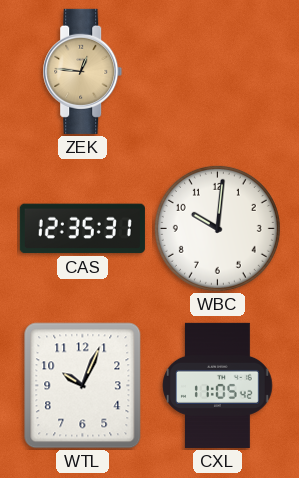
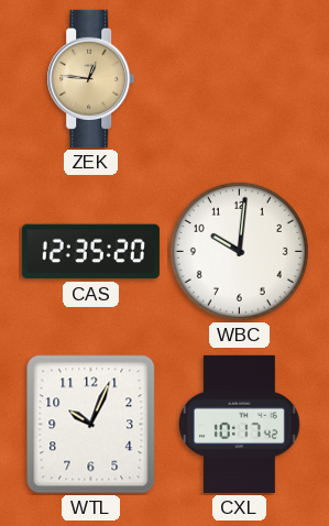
CAS: 12:35:31 -> 12:35:20 (90, 252)
CXL: 11:05 -> 10:17 (240, 424)
